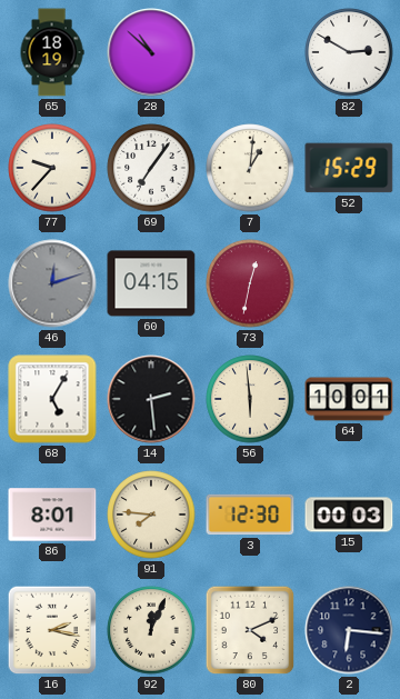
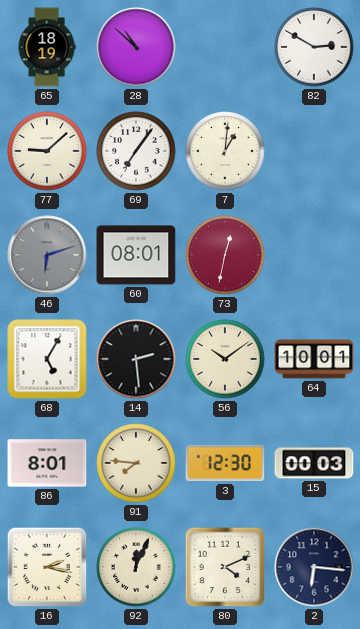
77: 9:37 -> 9:08 (47, 151)
52: 15:29 -> none (349, 168)
46: 12:12 -> 6:12 (47, 255)
60: 04:15 -> 08:01 (136, 255)
56: 5:59 -> 10:09 (225, 359)
